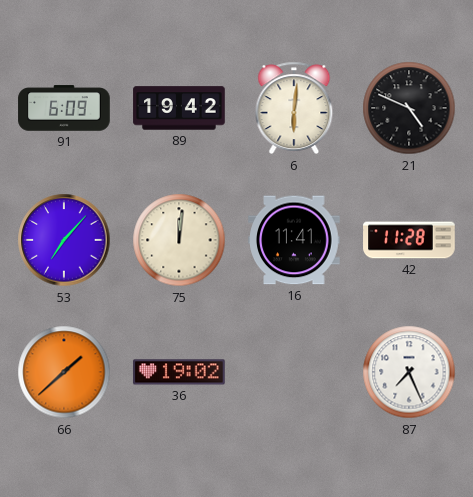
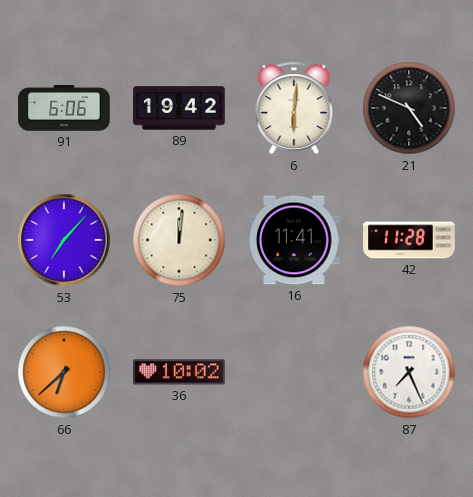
91: 6:09 -> 6:06 (64, 108)
66: 1:38 -> 6:38 (64, 372)
36: 19:02 -> 10:02 (179, 372)
